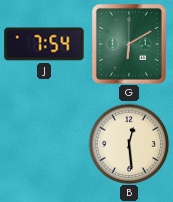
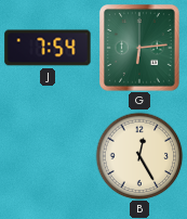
G: 6:10 -> 6:14 (141, 49)
B: 12:29 -> 12:25 (139, 156)
